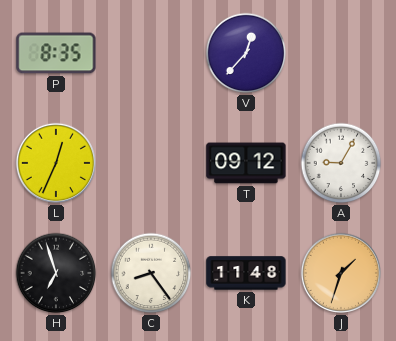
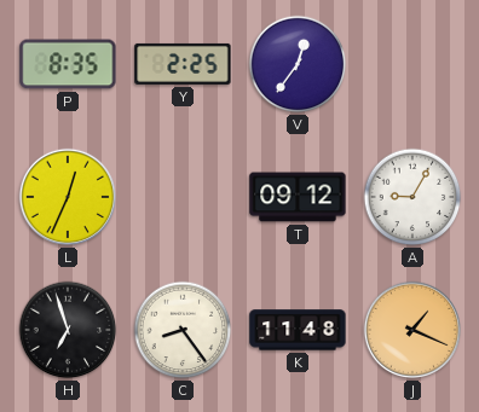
Y: none -> 2:25 (183, 64)
V: 12:37 -> 12:36 (298, 64)
J: 1:33 -> 1:19 (412, 330)
